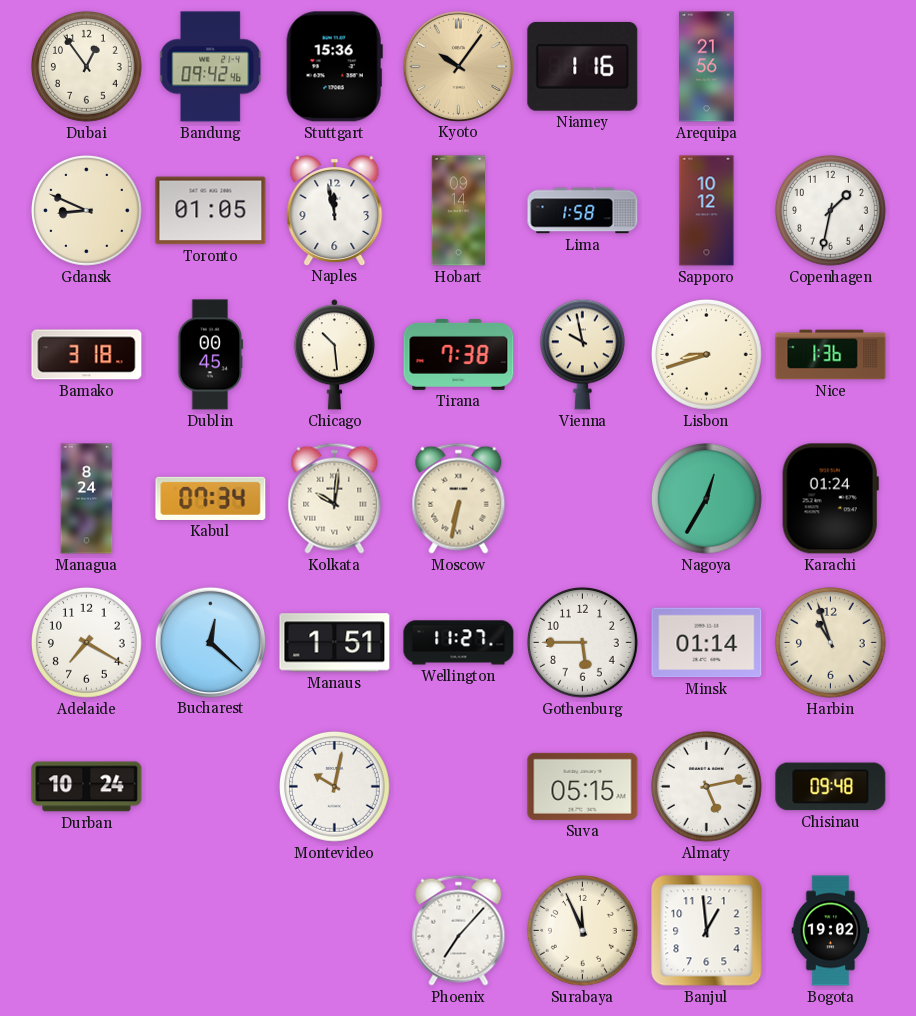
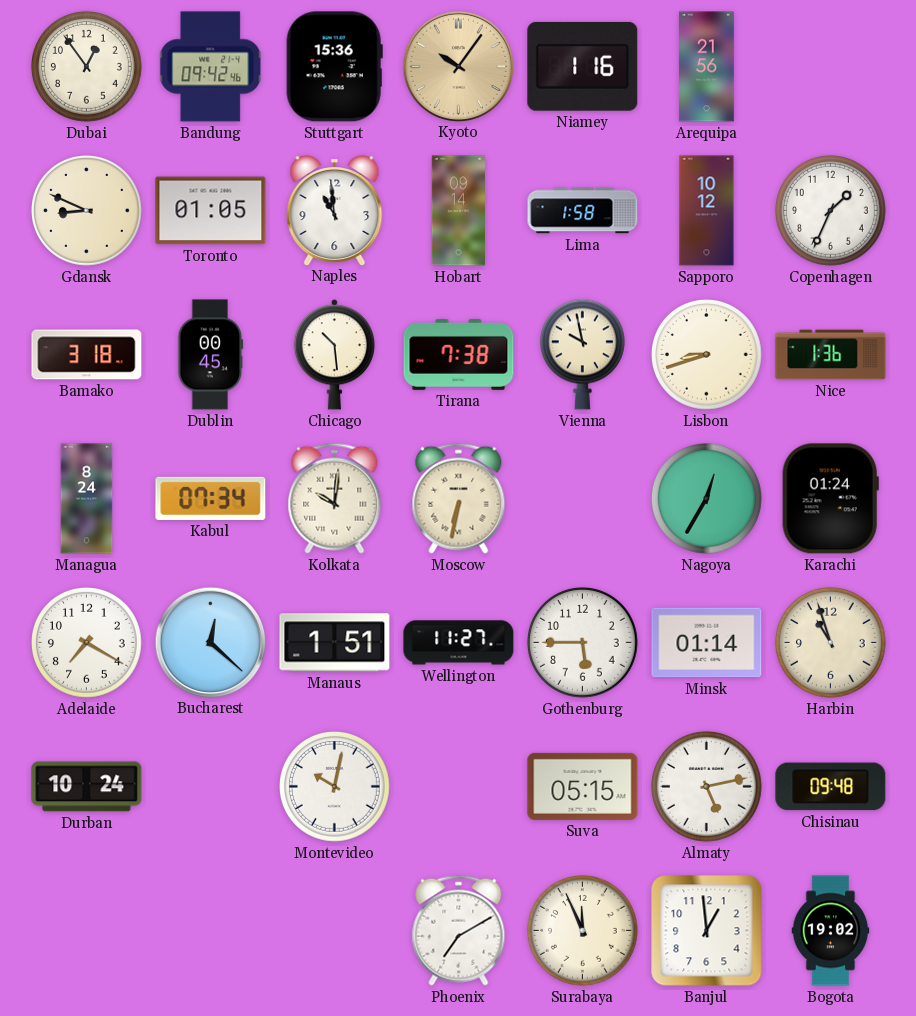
Naples: 11:58 -> 10:59 (335, 211)
Copenhagen: 1:32 -> 1:34 (831, 211)
Phoenix: 7:07 -> 7:10 (459, 930)
